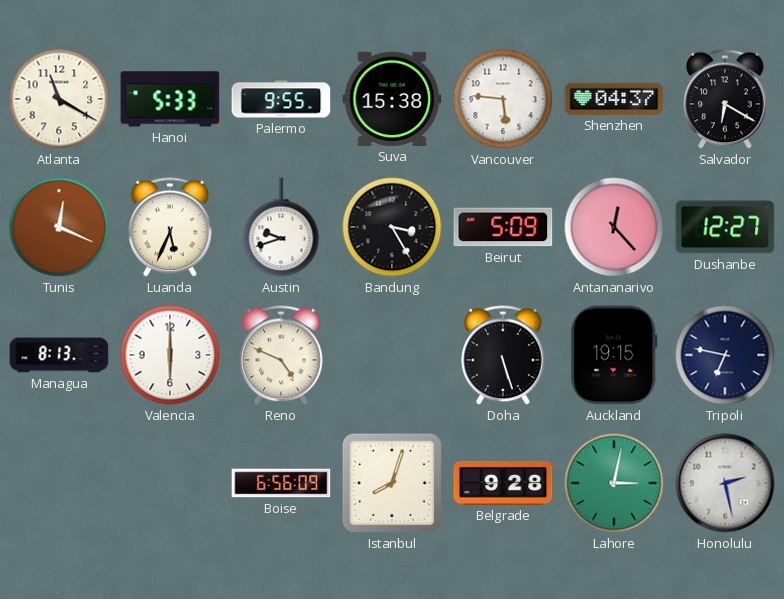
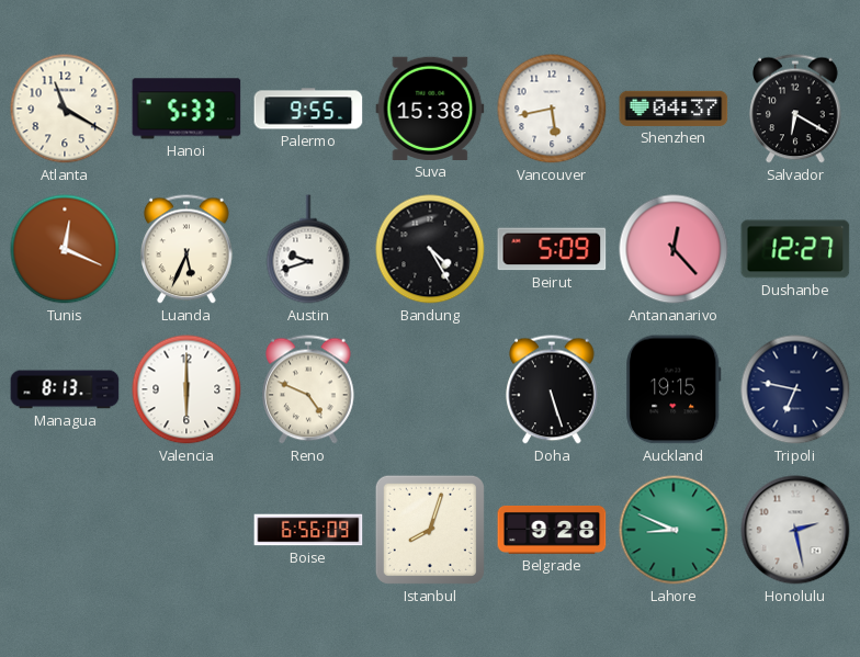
Vancouver: 5:46 -> 5:43 (552, 109)
Bandung: 3:25 -> 4:25 (430, 249)
Lahore: 3:02 -> 8:49 (674, 530)
